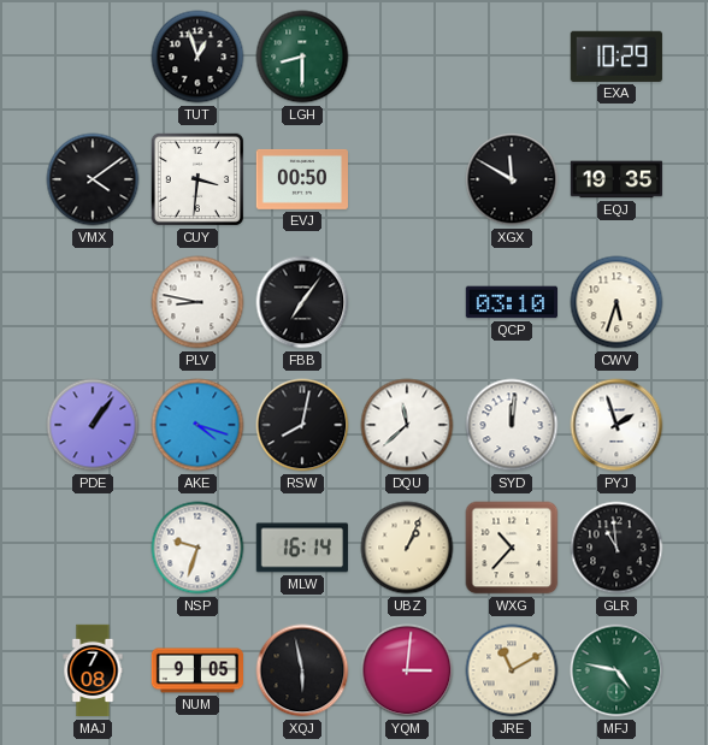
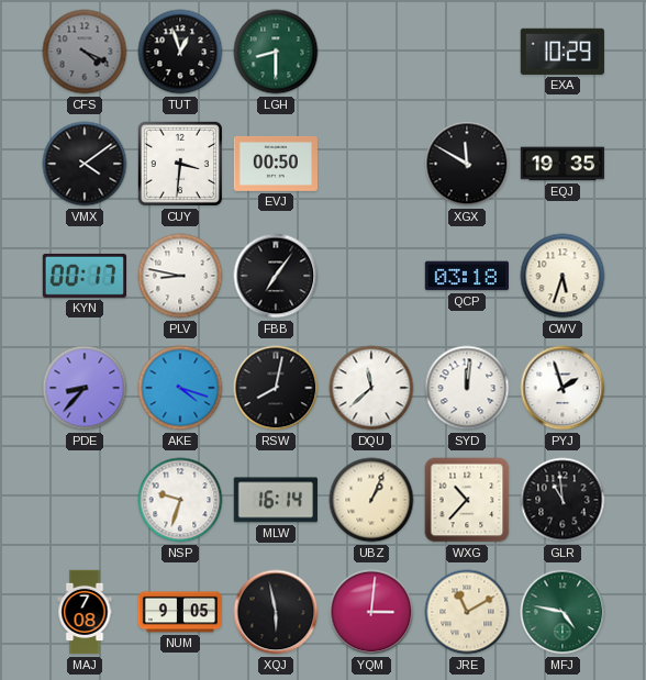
CFS: none -> 4:19 (85, 52)
KYN: none -> 00:17 (83, 276)
QCP: 03:10 -> 03:18 (466, 276)
PDE: 1:06 -> 8:37 (85, 388)
